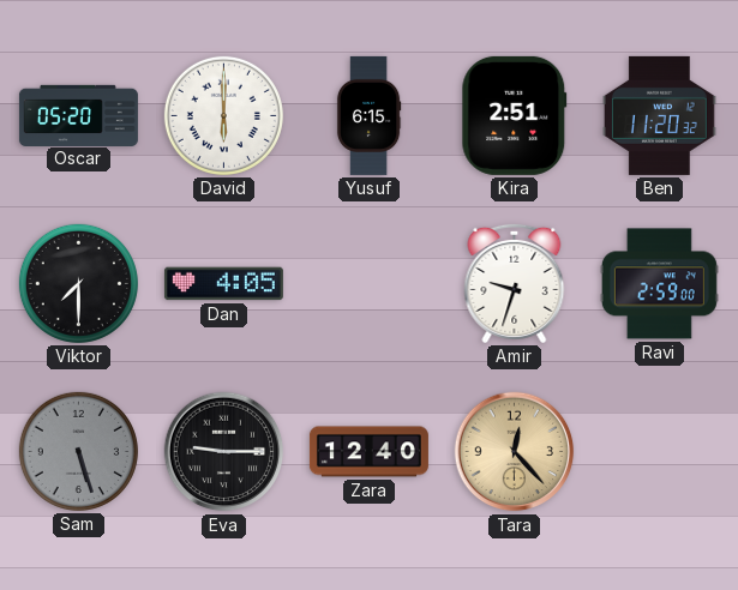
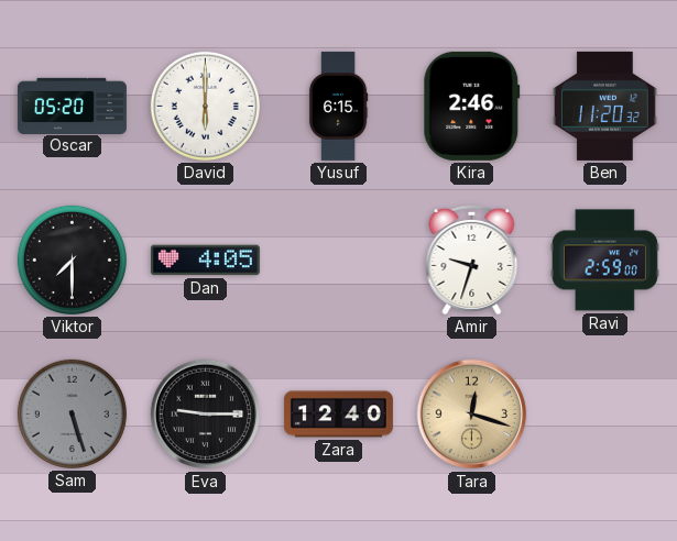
Kira: 2:51 -> 2:46 (472, 106)
Tara: 12:23 -> 12:18 (472, 415)
